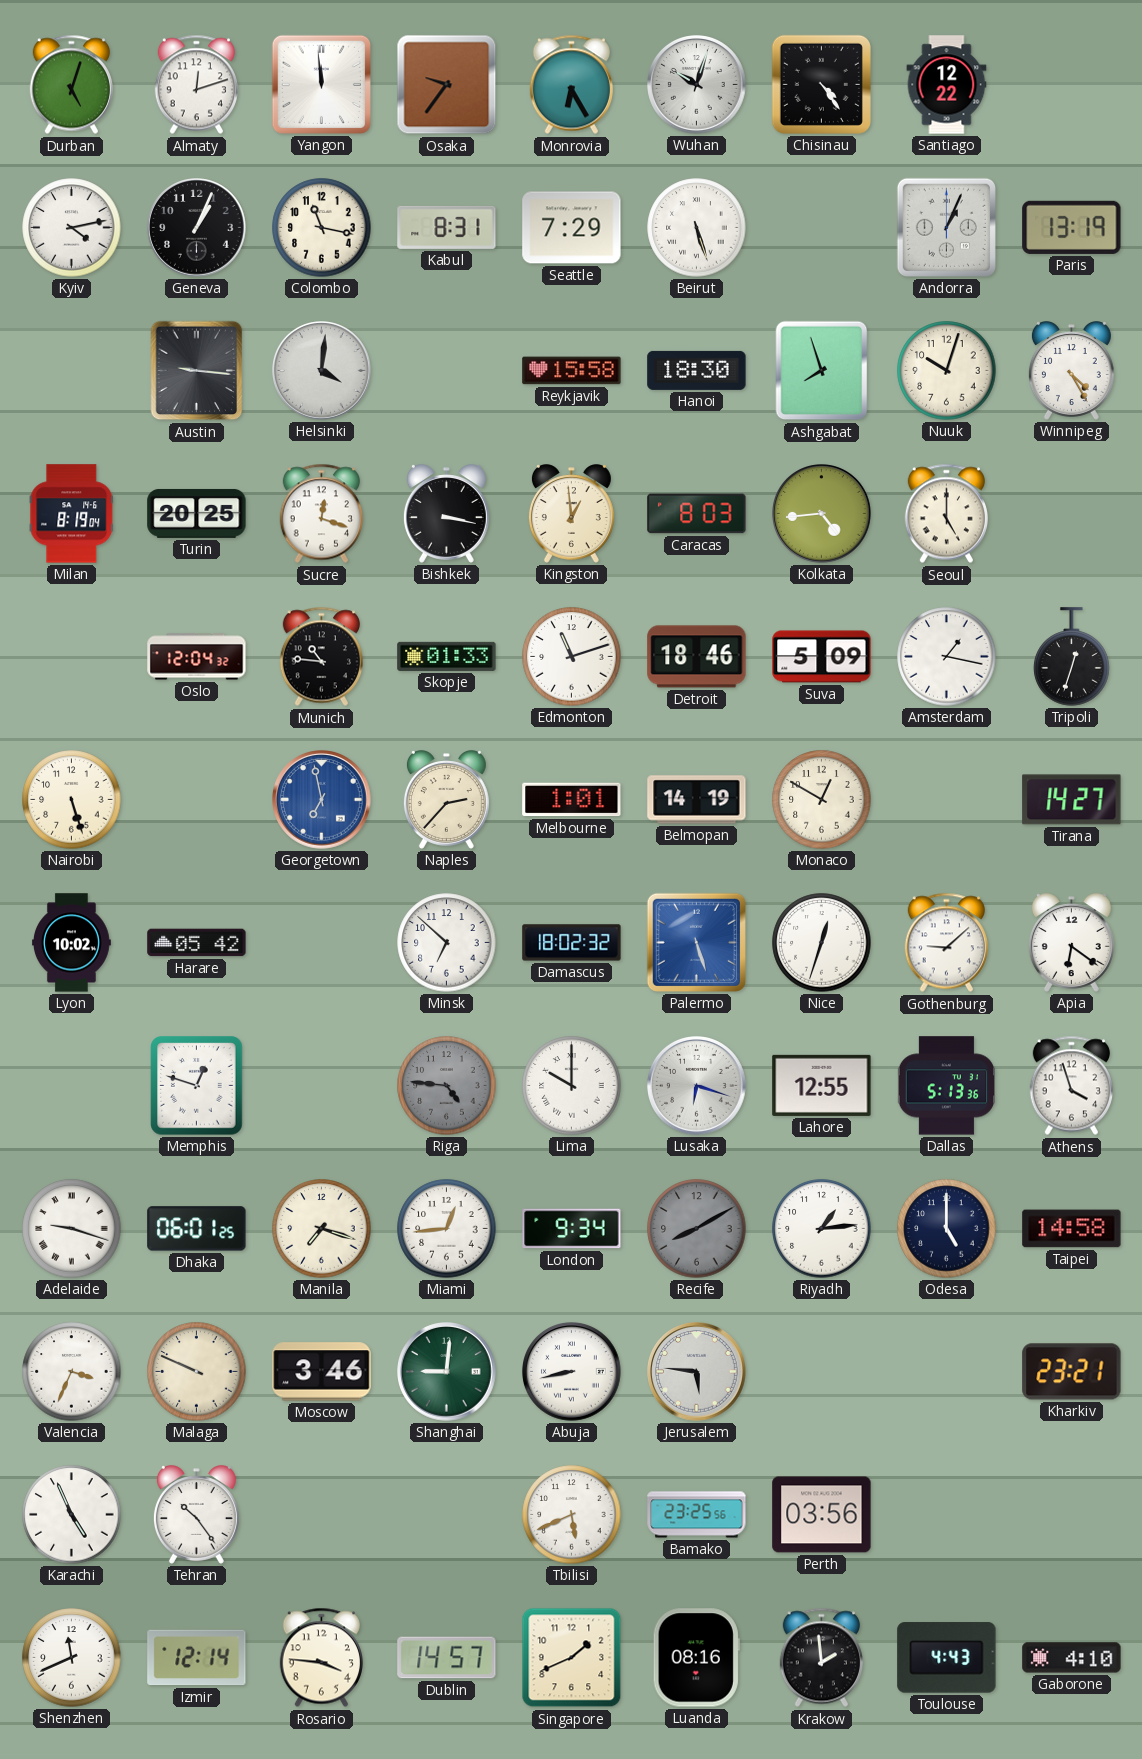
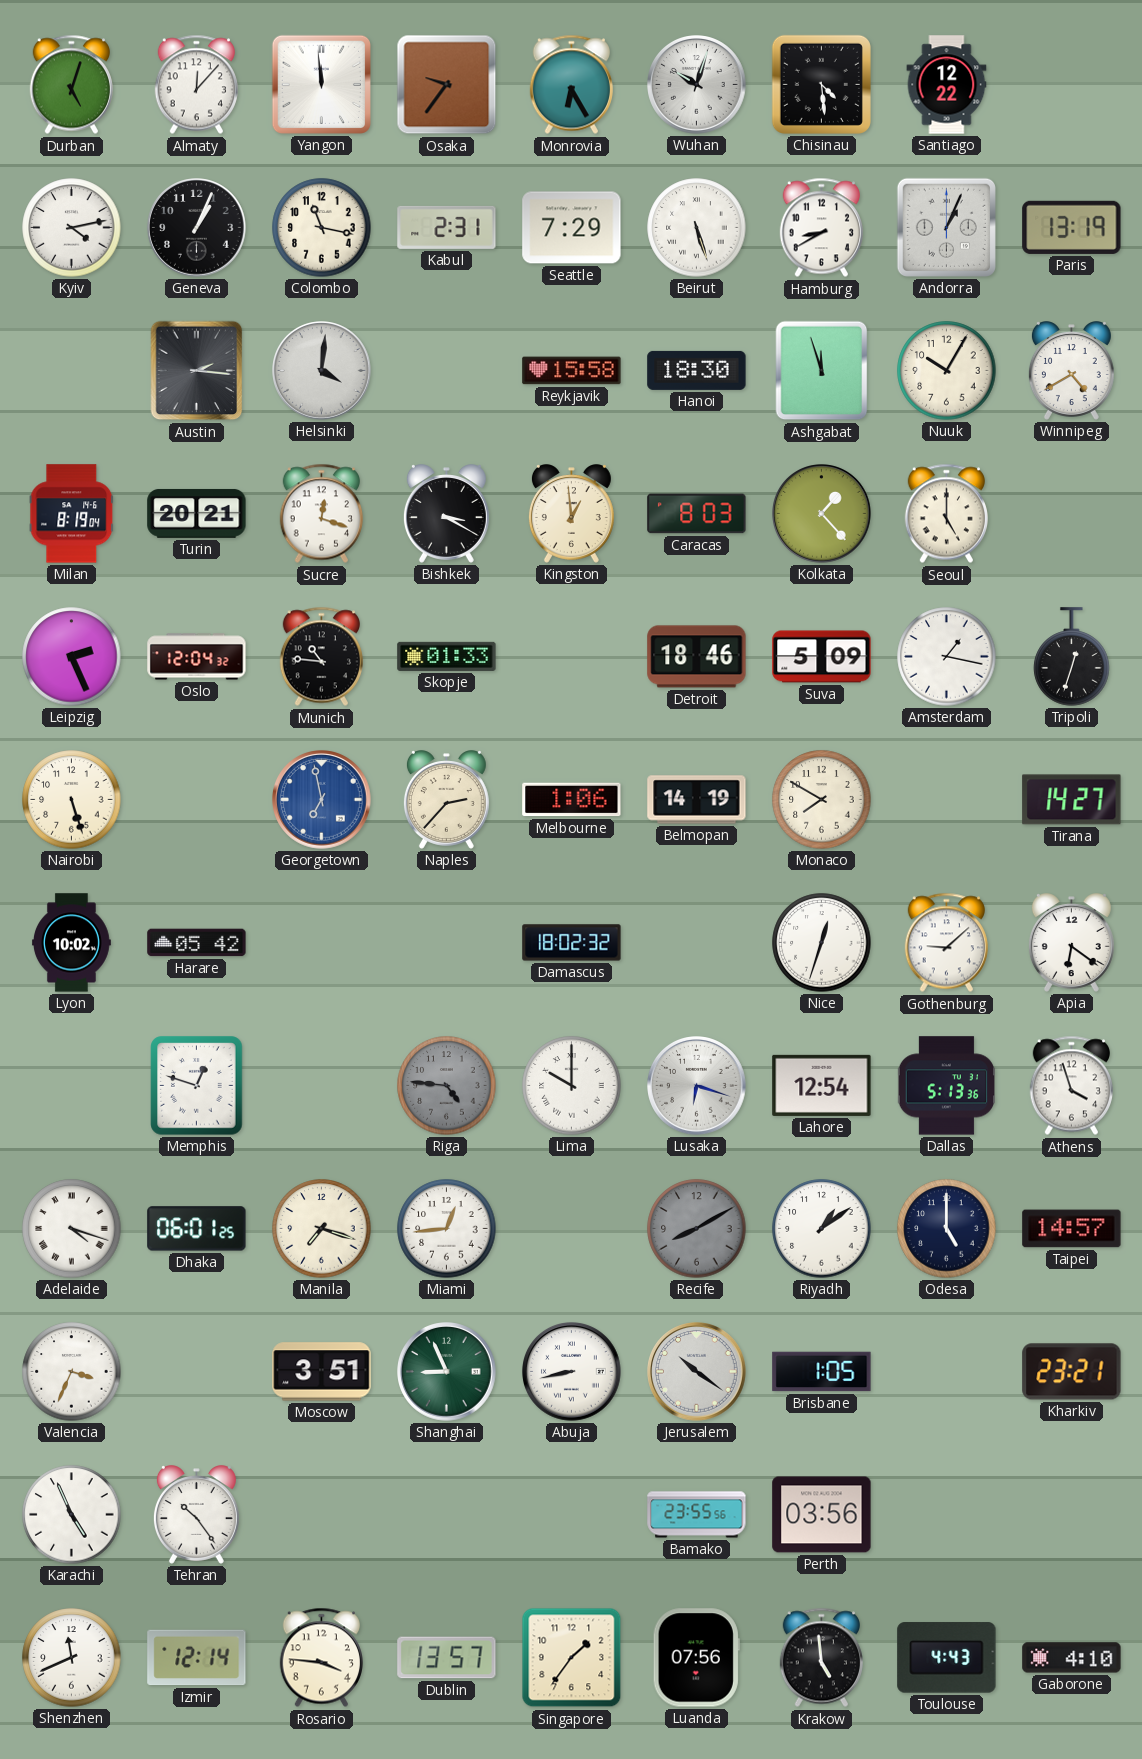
Almaty: 12:12 -> 12:07 (196, 85)
Chisinau: 4:24 -> 4:29 (821, 84)
Kabul: 8:31 -> 2:31 (447, 227)
Hamburg: none -> 8:40 (821, 228)
Austin: 9:16 -> 2:16 (197, 371)
Ashgabat: 7:57 -> 11:57 (822, 371)
Nuuk: 10:03 -> 10:05 (947, 371)
Winnipeg: 4:25 -> 4:40 (1071, 371)
Turin: 20:25 -> 20:21 (197, 513)
Bishkek: 3:17 -> 3:20 (446, 514)
Kolkata: 4:44 -> 1:23 (822, 514)
Leipzig: none -> 2:26 (72, 657)
Edmonton: 11:12 -> none (572, 657)
Melbourne: 1:01 -> 1:06 (572, 800)
Monaco: 12:50 -> 7:50 (822, 800)
Minsk: 6:52 -> none (447, 943)
Palermo: 5:27 -> none (696, 942)
Lahore: 12:55 -> 12:54 (822, 1085)
Adelaide: 9:18 -> 4:18 (72, 1229)
London: 9:34 -> none (572, 1229)
Riyadh: 1:14 -> 1:09 (822, 1229)
Taipei: 14:58 -> 14:57 (1072, 1229)
Malaga: 9:49 -> none (197, 1372)
Moscow: 3:46 -> 3:51 (322, 1372)
Shanghai: 9:01 -> 8:56 (447, 1372)
Jerusalem: 5:46 -> 10:21 (697, 1372)
Brisbane: none -> 1:05 (822, 1372)
Tbilisi: 5:41 -> none (572, 1515)
Bamako: 23:25 -> 23:55 (697, 1515)
Dublin: 14:57 -> 13:57 (447, 1658)
Singapore: 1:41 -> 1:36 (572, 1658)
Luanda: 08:16 -> 07:56 (696, 1658)
Krakow: 1:59 -> 4:59 (821, 1658)
